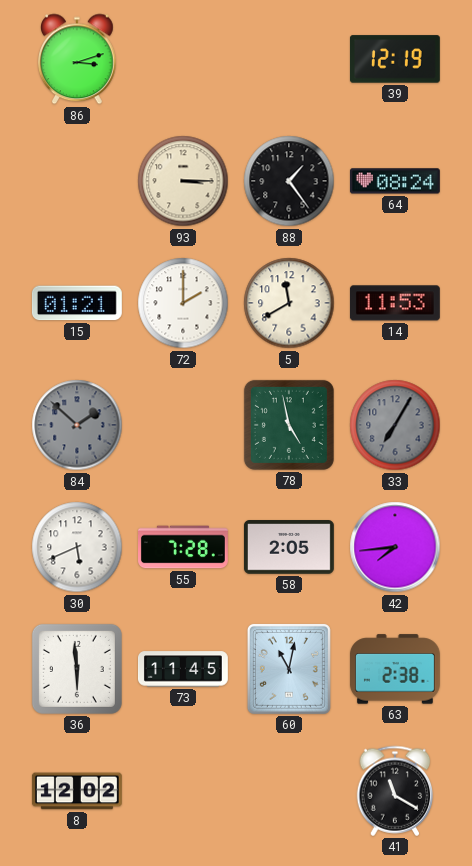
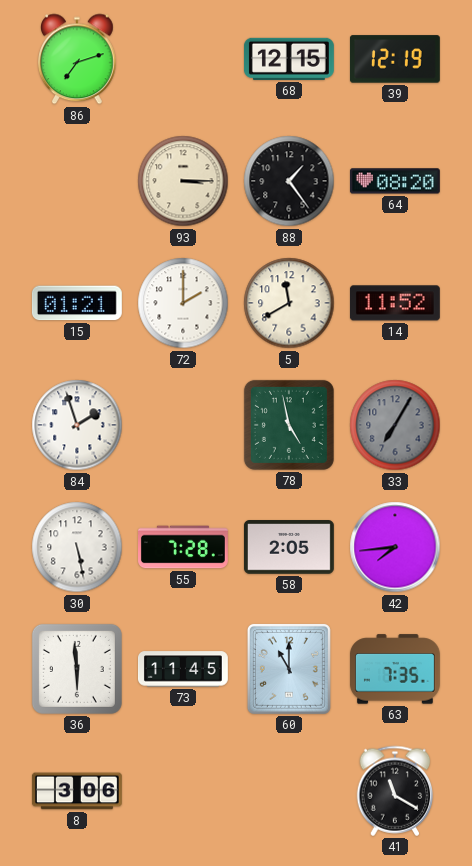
86: 3:12 -> 7:12 (78, 59)
68: none -> 12:15 (289, 59)
64: 08:24 -> 08:20 (395, 181)
14: 11:53 -> 11:52 (395, 303)
84: 1:52 -> 1:57 (77, 425)
84 dial: grey -> white (77, 425)
30: 5:41 -> 5:28 (77, 547)
60: 11:02 -> 11:00 (289, 669)
63: 2:38 -> 7:35 (395, 669)
8: 12:02 -> 3:06 (77, 791)
